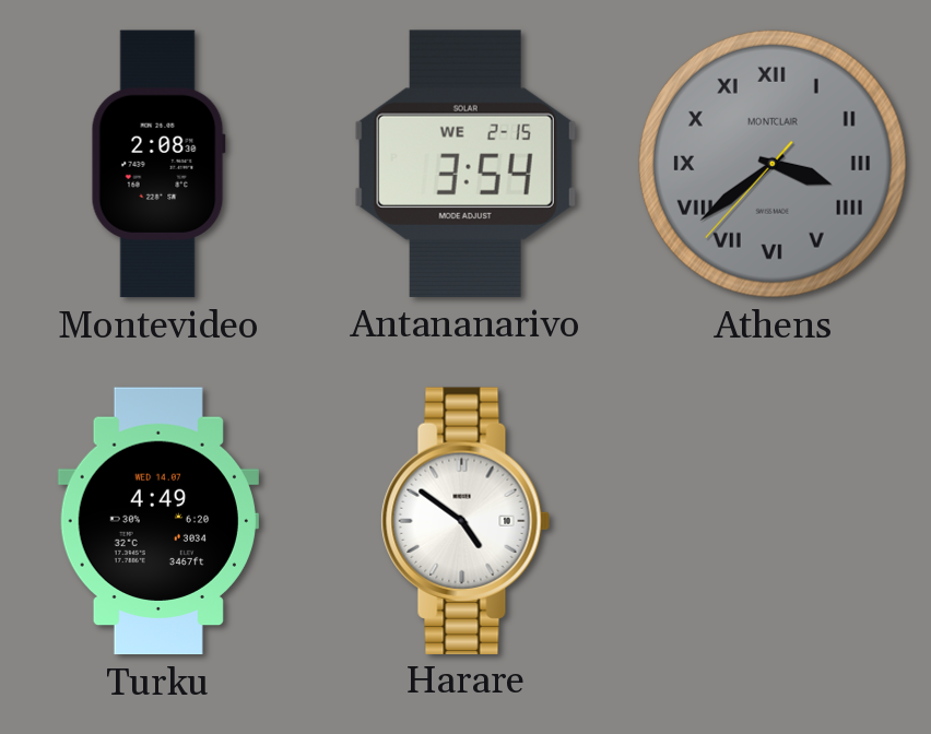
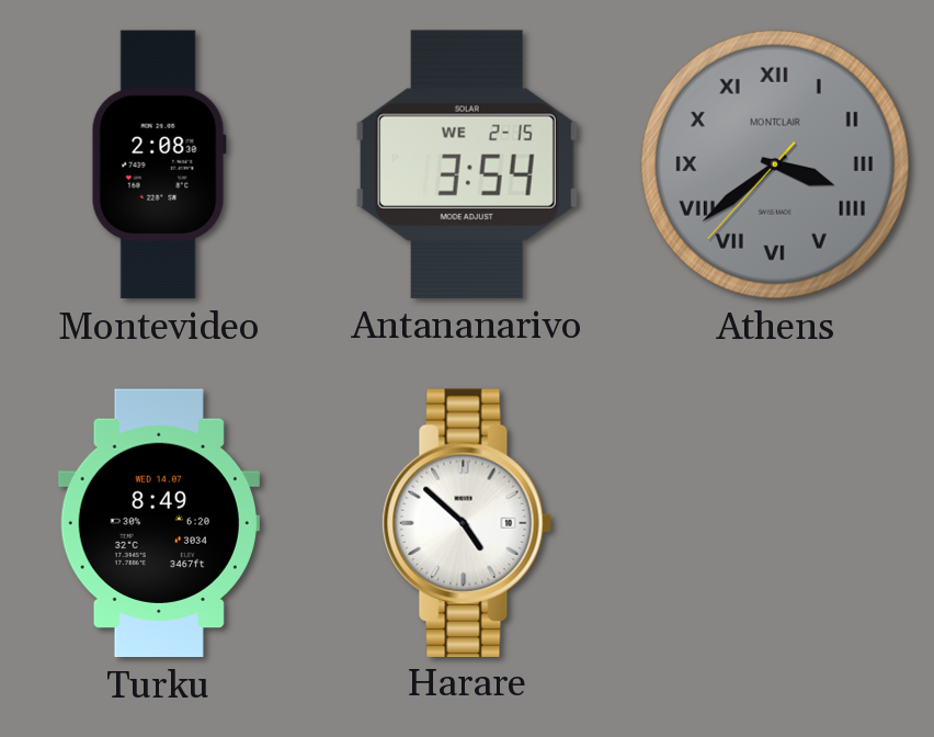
Turku: 4:49 -> 8:49 (159, 523)
Harare: 4:51 -> 4:52 (467, 522)
